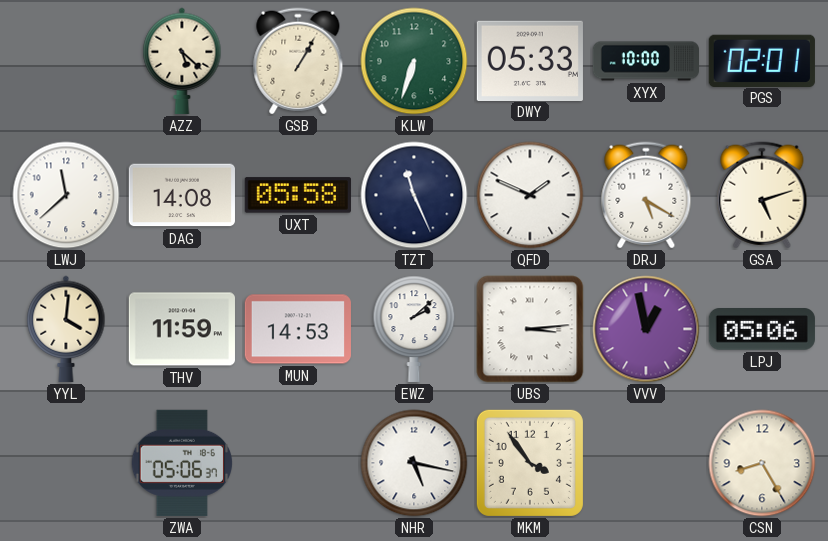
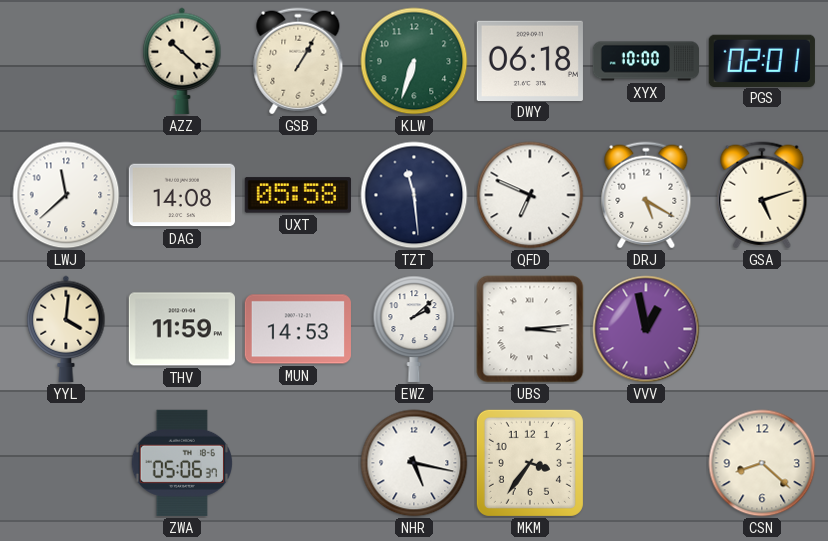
AZZ: 5:22 -> 10:22 (182, 61)
DWY: 05:33 -> 06:18 (530, 60)
TZT: 11:26 -> 11:29 (414, 195)
QFD: 1:49 -> 6:49 (530, 195)
LPJ: 05:06 -> none (762, 330)
MKM: 3:54 -> 3:36 (530, 463)
CSN: 8:25 -> 8:22 (762, 463)
